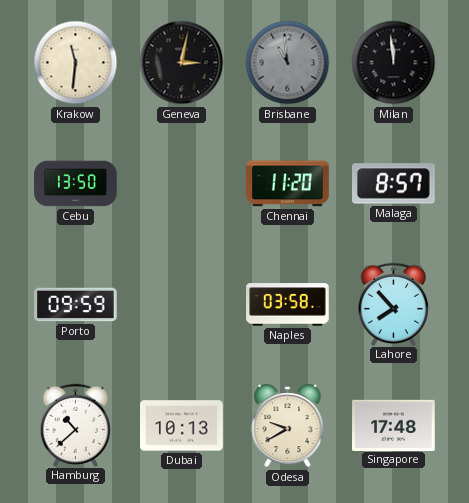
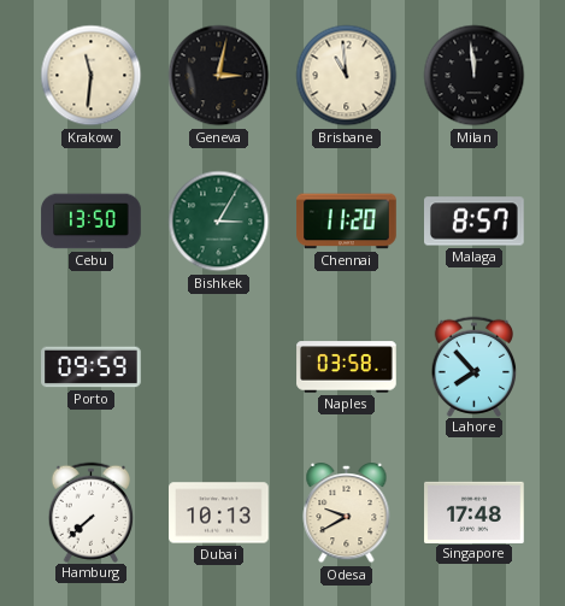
Brisbane dial: grey -> cream (347, 76)
Bishkek: none -> 3:05 (219, 222)
Hamburg: 10:38 -> 7:38 (92, 512)
